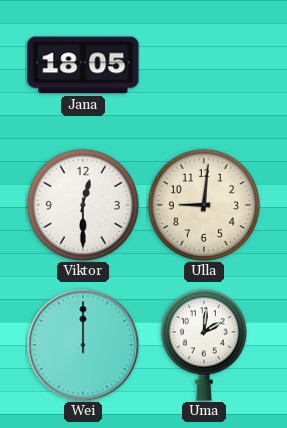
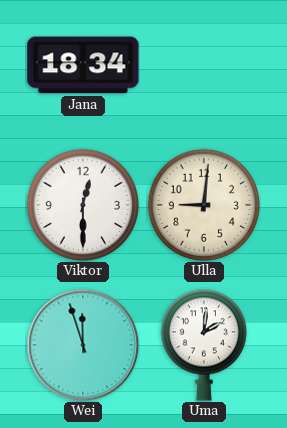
Jana: 18:05 -> 18:34 (83, 65)
Wei: 12:00 -> 11:57 (83, 345)
